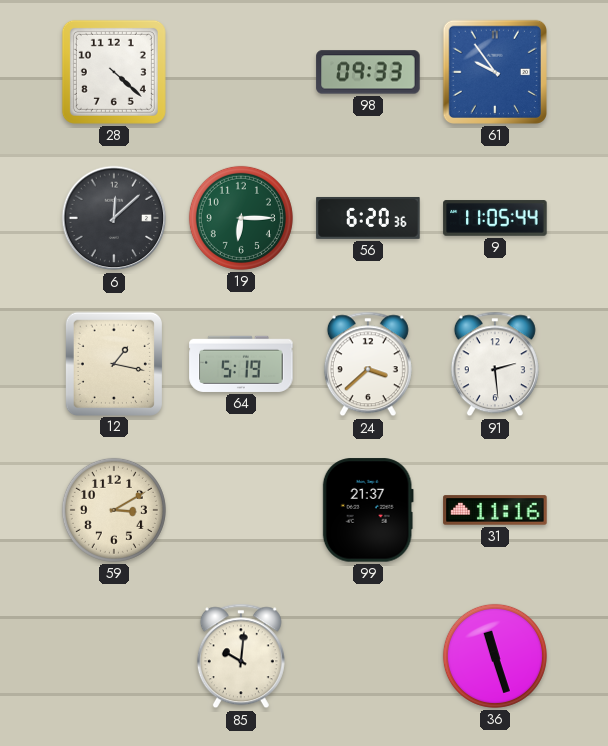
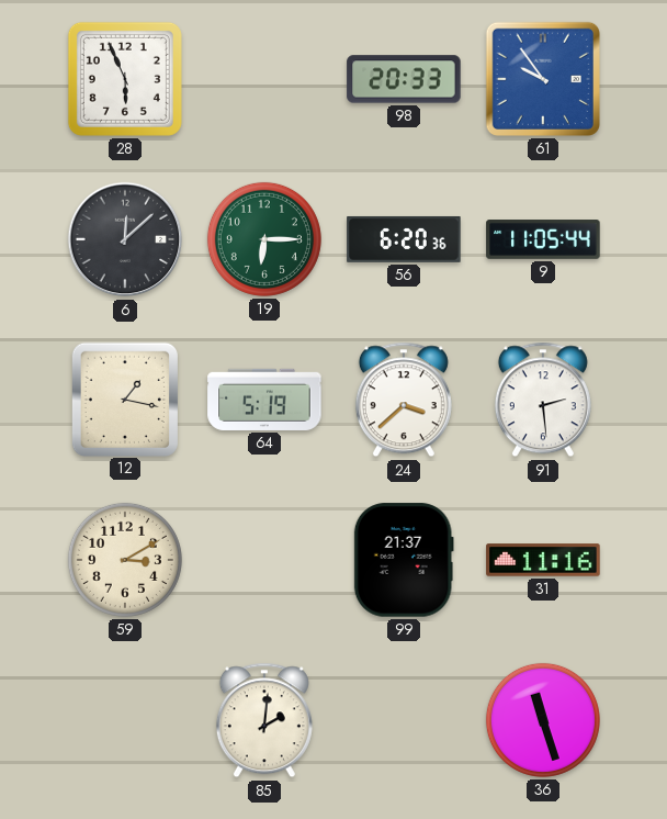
28: 4:22 -> 5:56 (125, 79)
98: 09:33 -> 20:33 (404, 79)
85: 10:01 -> 2:01 (264, 720)
